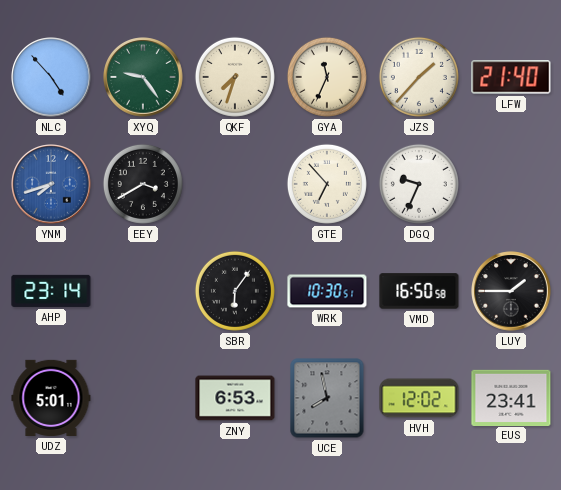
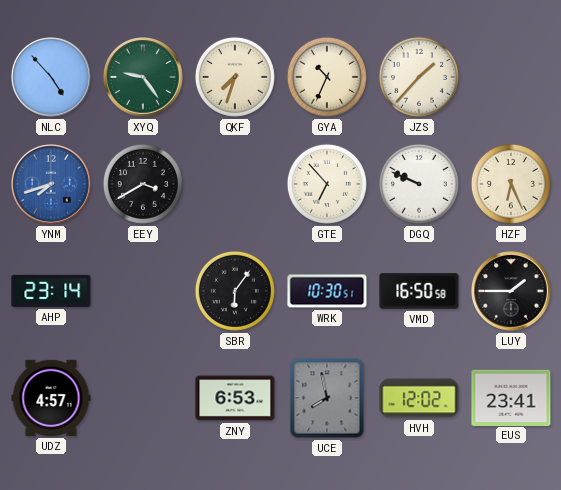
GYA: 11:34 -> 10:34 (327, 77)
LFW: 21:40 -> none (511, 77)
DGQ: 9:34 -> 9:49 (419, 184)
HZF: none -> 6:26 (511, 184)
UDZ: 5:01 -> 4:57 (51, 398)
